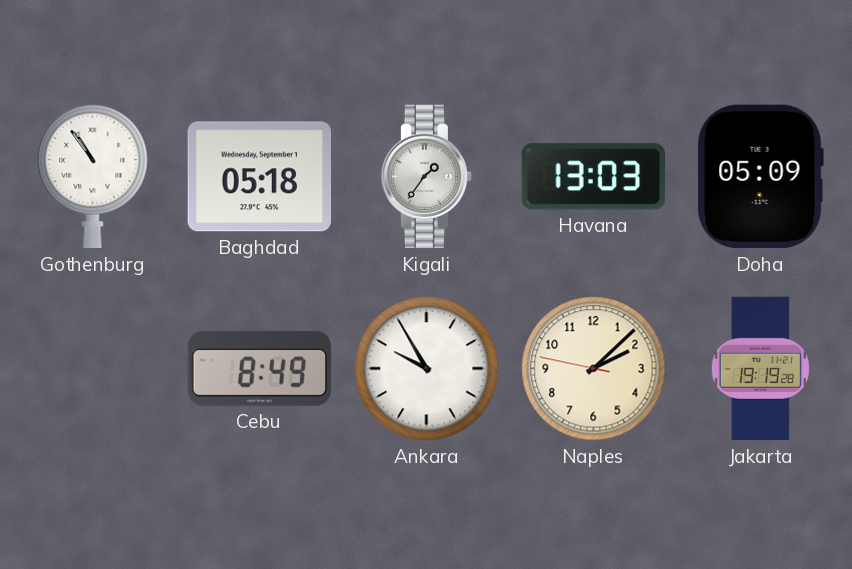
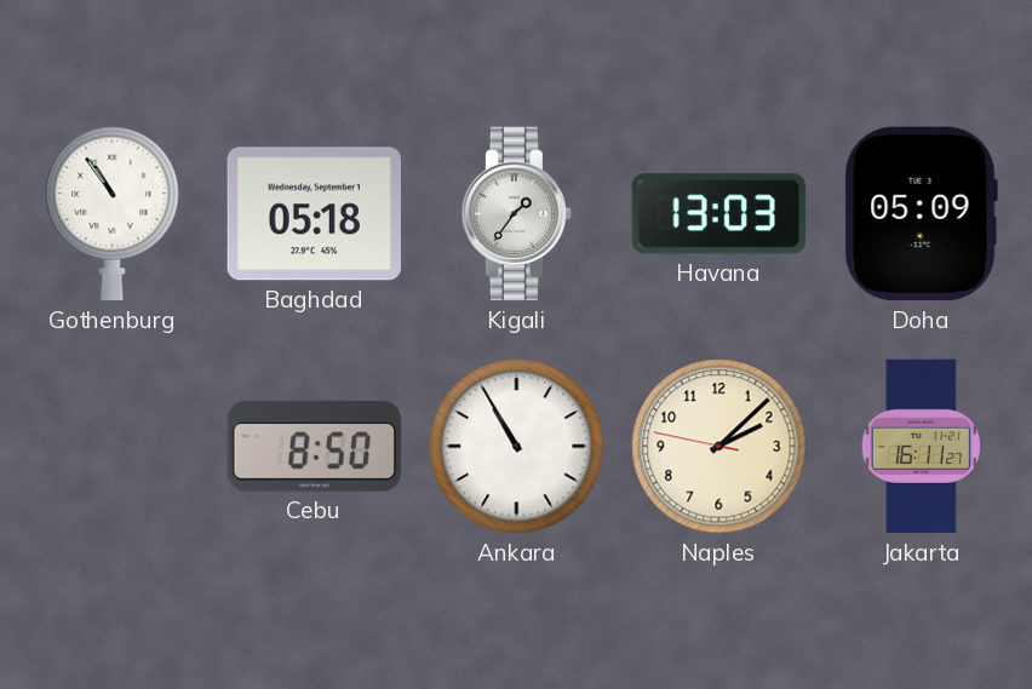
Cebu: 8:49 -> 8:50 (314, 446)
Ankara: 9:55 -> 10:55 (517, 447)
Jakarta: 19:19 -> 16:11 (921, 447)
